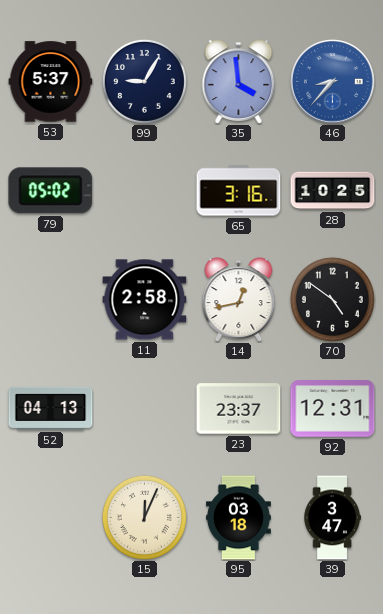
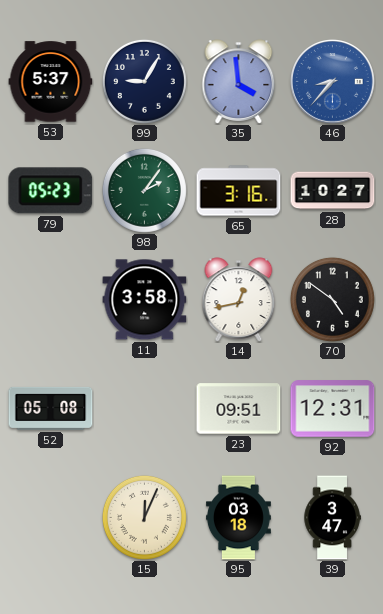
79: 05:02 -> 05:23 (51, 191)
98: none -> 2:06 (144, 190)
28: 10:25 -> 10:27 (333, 191)
11: 2:58 -> 3:58 (145, 300)
52: 04:13 -> 05:08 (51, 408)
23: 23:37 -> 09:51 (239, 409)
